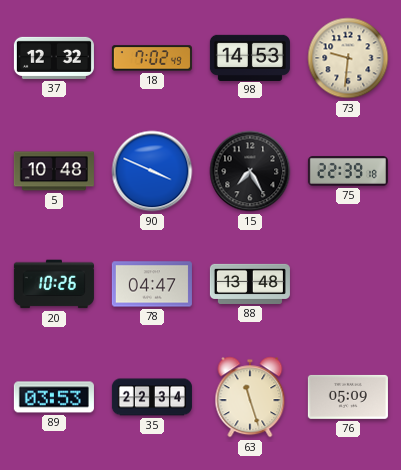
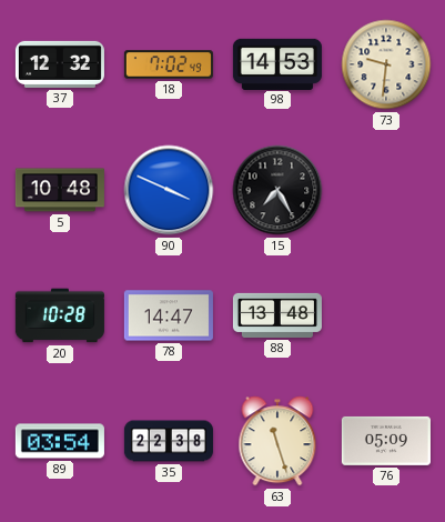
75: 22:39 -> none (348, 171)
20: 10:26 -> 10:28 (60, 315)
78: 04:47 -> 14:47 (169, 315)
89: 03:53 -> 03:54 (60, 441)
35: 22:34 -> 22:38 (169, 441)
